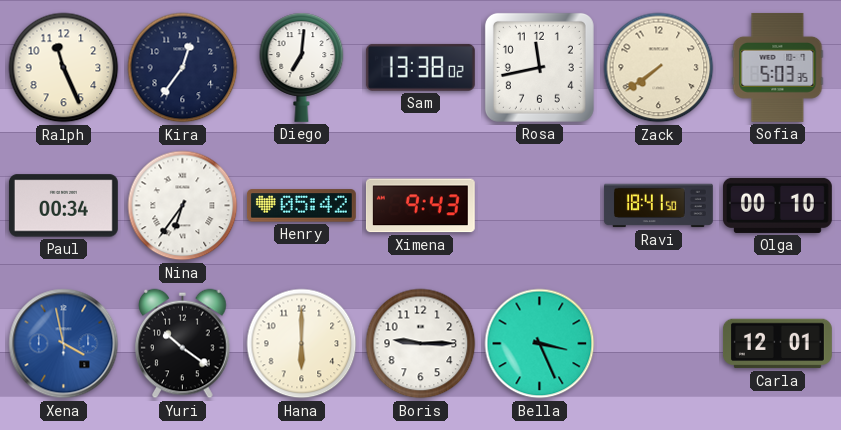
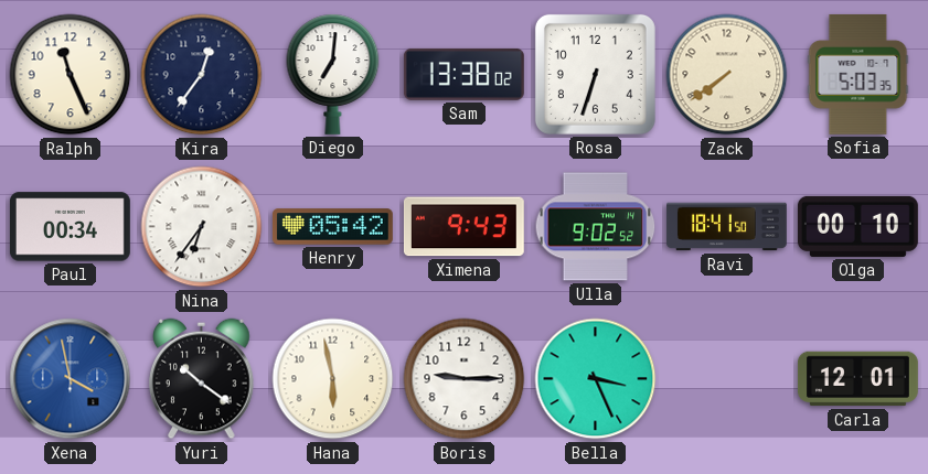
Rosa: 11:43 -> 6:33 (595, 74)
Ulla: none -> 9:02 (596, 227)
Hana: 6:00 -> 5:58 (333, 379)
